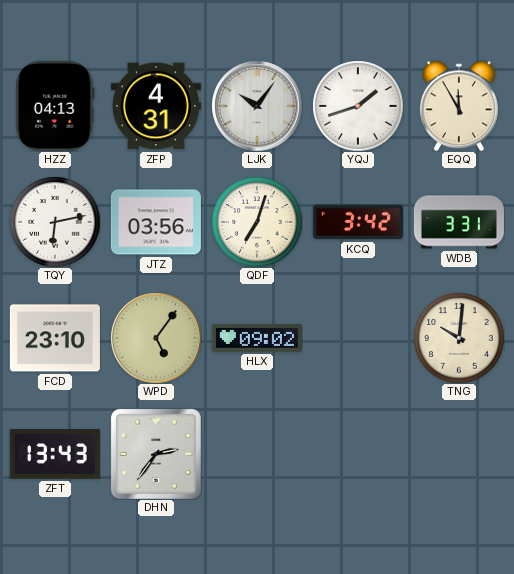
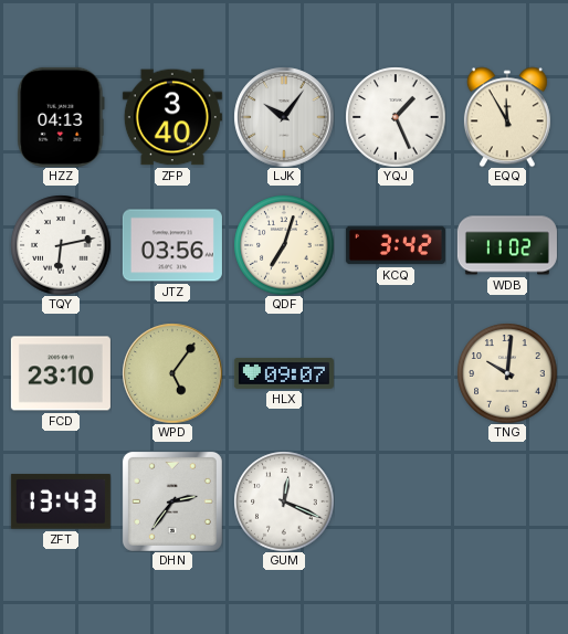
ZFP: 4:31 -> 3:40 (172, 117)
YQJ: 1:42 -> 1:26 (396, 117)
WDB: 3:31 -> 11:02 (507, 245)
HLX: 09:02 -> 09:07 (284, 373)
GUM: none -> 12:19 (284, 501)
